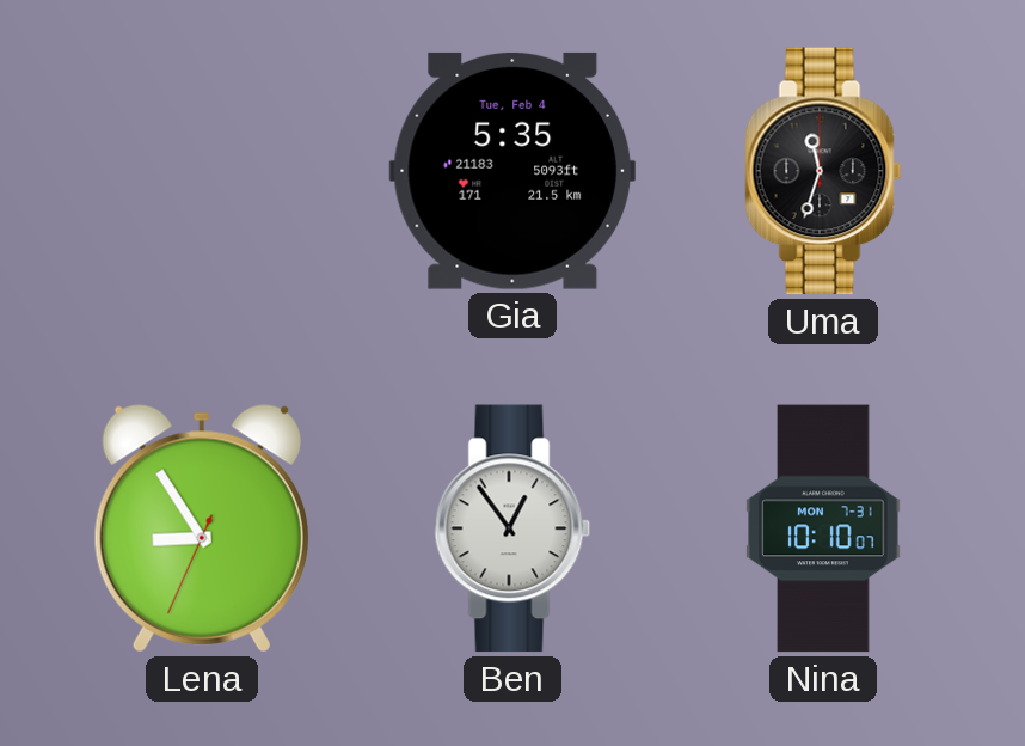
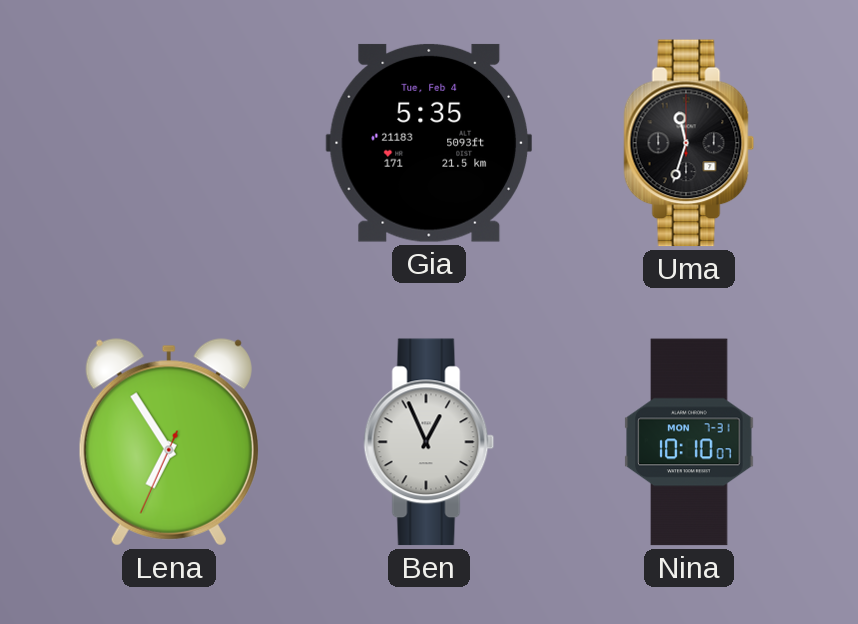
Lena: 8:54 -> 6:54 (169, 442)
Ben: 12:54 -> 12:56 (429, 442)
